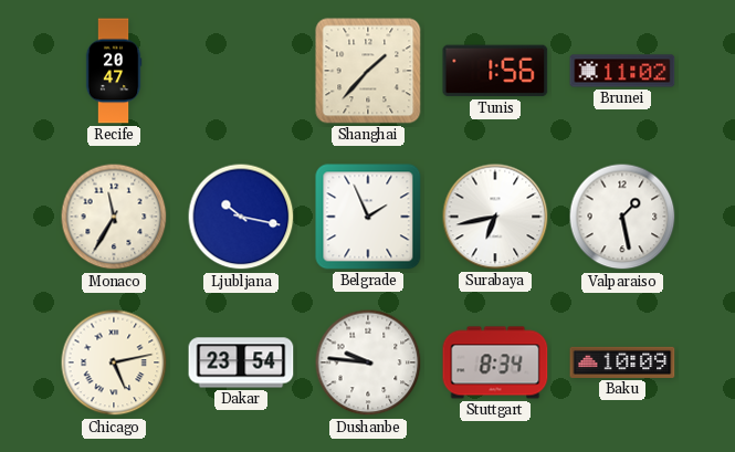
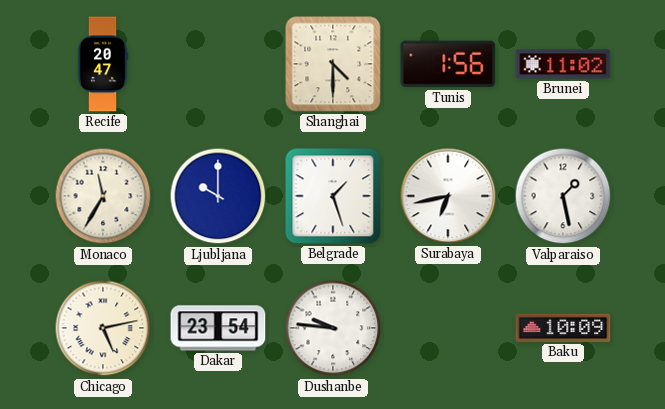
Shanghai: 1:37 -> 4:30 (333, 64)
Ljubljana: 10:17 -> 10:00 (218, 196)
Belgrade: 1:56 -> 1:27 (333, 196)
Stuttgart: 8:34 -> none (495, 362)
